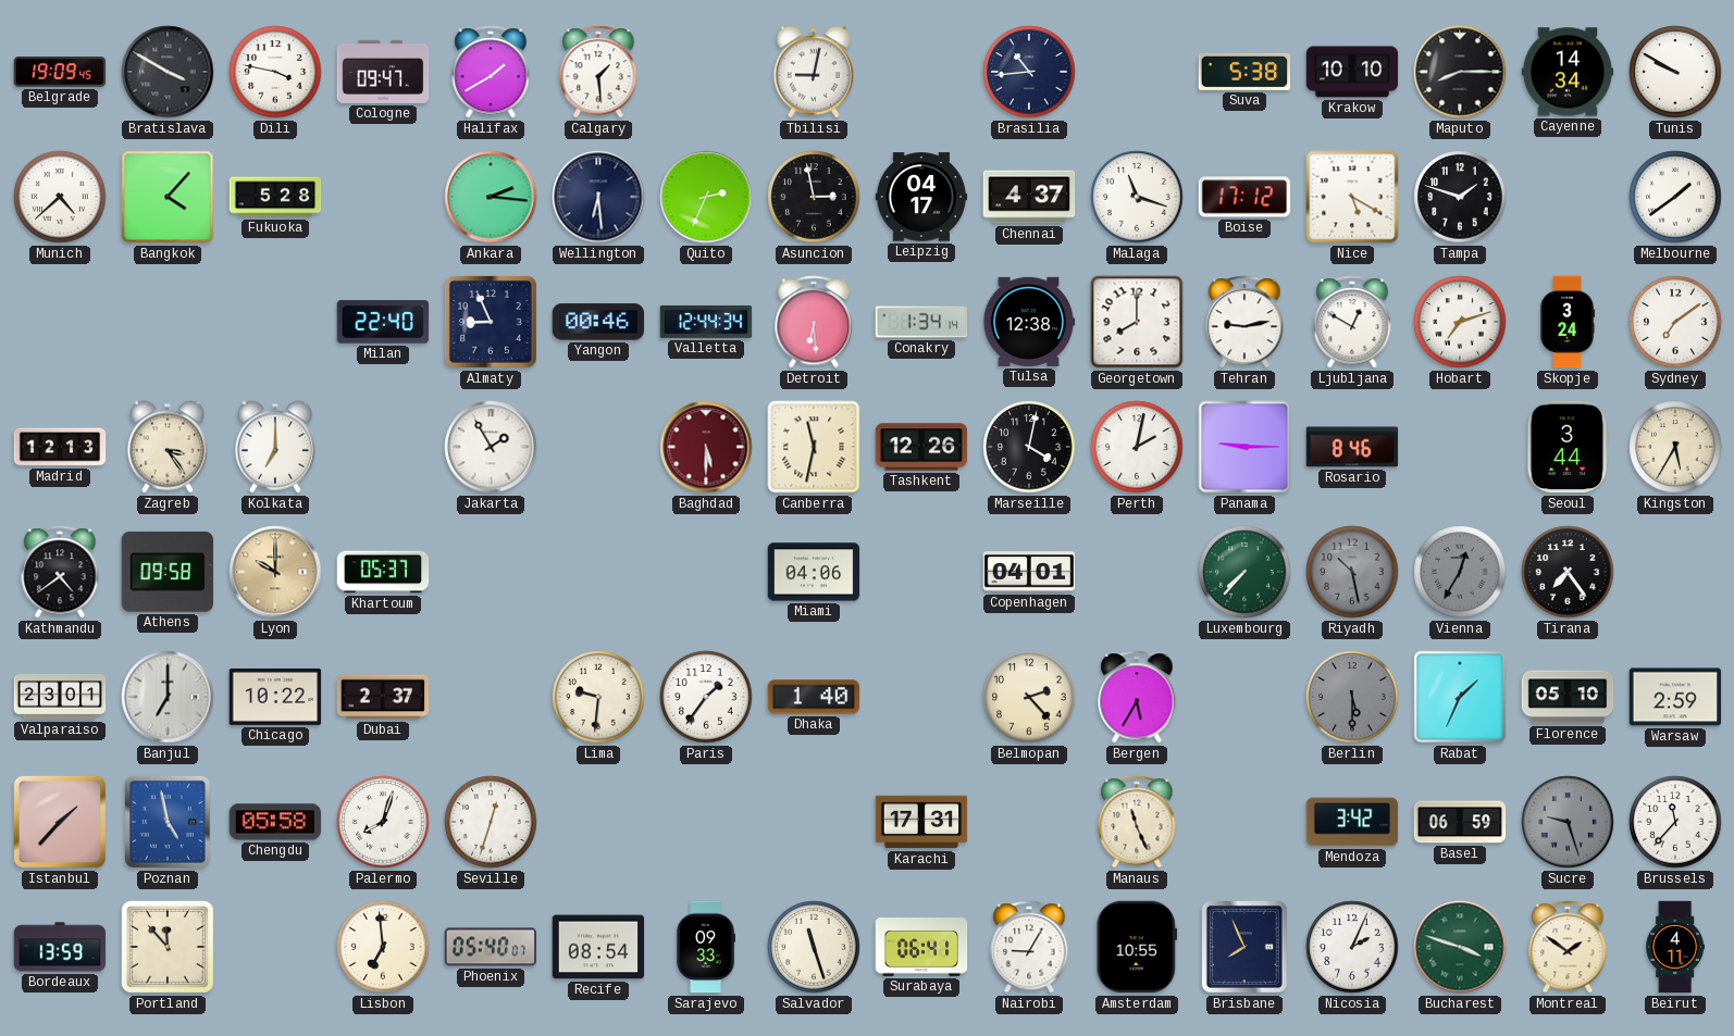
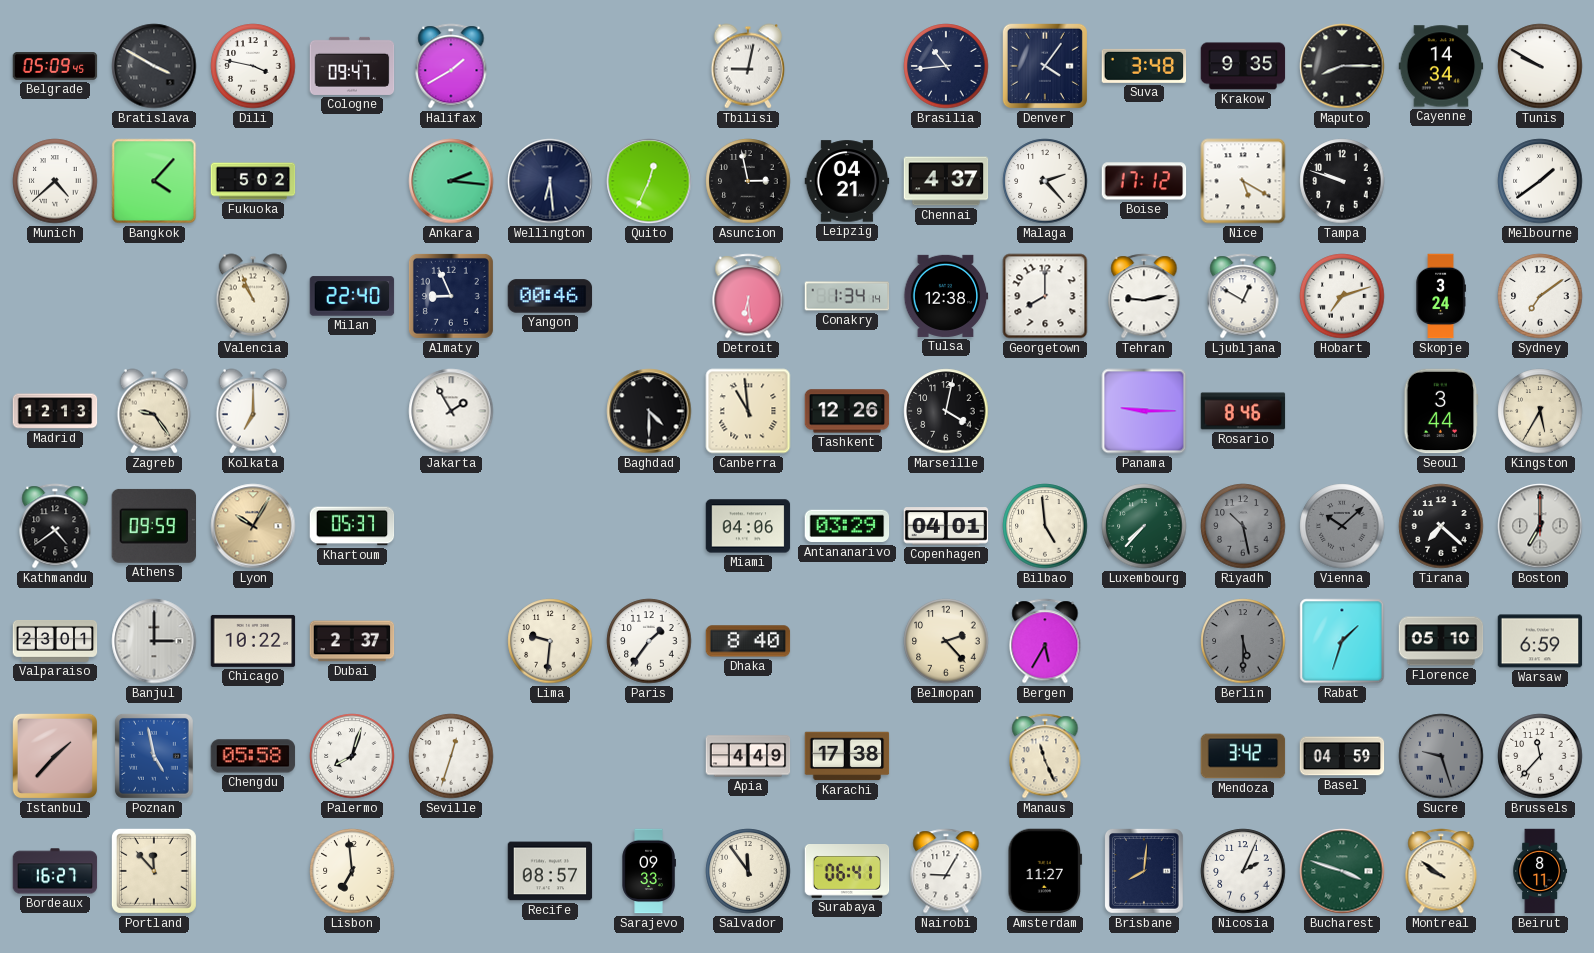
Belgrade: 19:09 -> 05:09 (55, 66)
Calgary: 1:29 -> none (598, 72)
Denver: none -> 4:06 (1045, 66)
Suva: 5:38 -> 3:48 (1144, 66)
Krakow: 10:10 -> 9:35 (1243, 66)
Fukuoka: 5:28 -> 5:02 (253, 181)
Quito: 2:34 -> 12:34 (649, 181)
Leipzig: 04:17 -> 04:21 (847, 181)
Malaga: 11:18 -> 2:23 (1045, 181)
Tampa: 1:48 -> 9:48 (1342, 181)
Valencia: none -> 10:56 (253, 296)
Valletta: 12:44 -> none (706, 322)
Zagreb: 3:24 -> 9:24 (154, 411)
Baghdad: 5:30 -> 4:30 (649, 411)
Baghdad dial: burgundy -> black (649, 411)
Canberra: 11:32 -> 10:59 (748, 411)
Perth: 2:02 -> none (1137, 447)
Athens: 09:58 -> 09:59 (153, 526)
Lyon: 10:00 -> 10:05 (253, 526)
Antananarivo: none -> 03:29 (847, 526)
Bilbao: none -> 4:59 (1045, 526)
Vienna: 12:35 -> 10:08 (1342, 526)
Tirana: 7:24 -> 7:22 (1441, 526)
Boston: none -> 7:00 (1540, 526)
Banjul: 7:00 -> 3:00 (154, 641)
Dhaka: 1:40 -> 8:40 (748, 641)
Rabat: 1:34 -> 1:33 (1342, 641)
Warsaw: 2:59 -> 6:59 (1540, 641)
Apia: none -> 4:49 (748, 756)
Karachi: 17:31 -> 17:38 (847, 756)
Basel: 06:59 -> 04:59 (1342, 756)
Bordeaux: 13:59 -> 16:27 (55, 871)
Phoenix: 05:40 -> none (491, 947)
Recife: 08:54 -> 08:57 (550, 871)
Salvador: 11:27 -> 11:54 (748, 871)
Amsterdam: 10:55 -> 11:27 (1045, 871)
Brisbane: 7:56 -> 8:01 (1144, 871)
Montreal: 1:51 -> 9:51 (1441, 871)
Beirut: 4:11 -> 8:11 (1540, 871)
